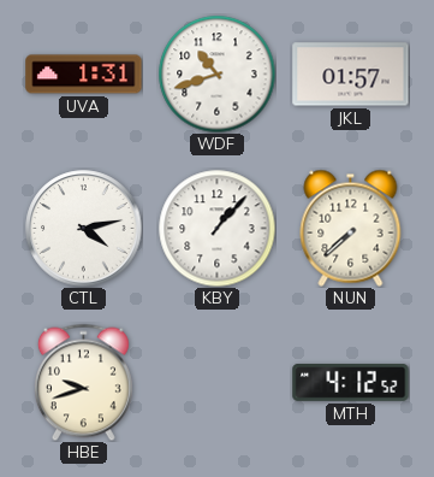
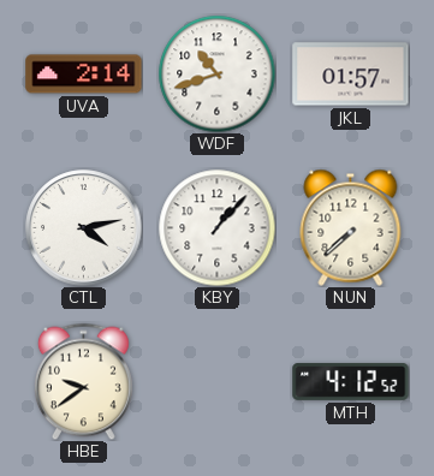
UVA: 1:31 -> 2:14 (84, 75)
HBE: 9:42 -> 9:39 (83, 381)
